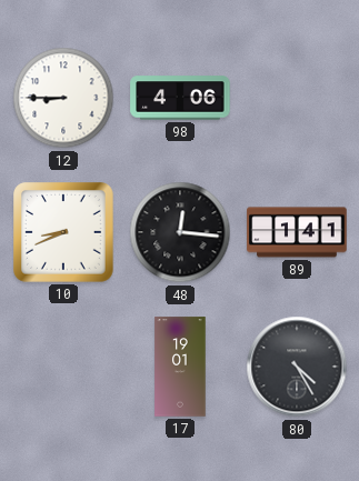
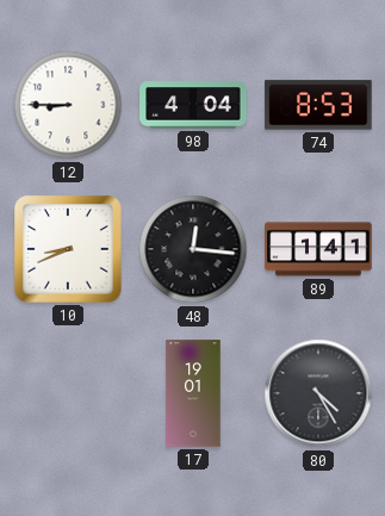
98: 4:06 -> 4:04 (193, 105)
74: none -> 8:53 (318, 105)
